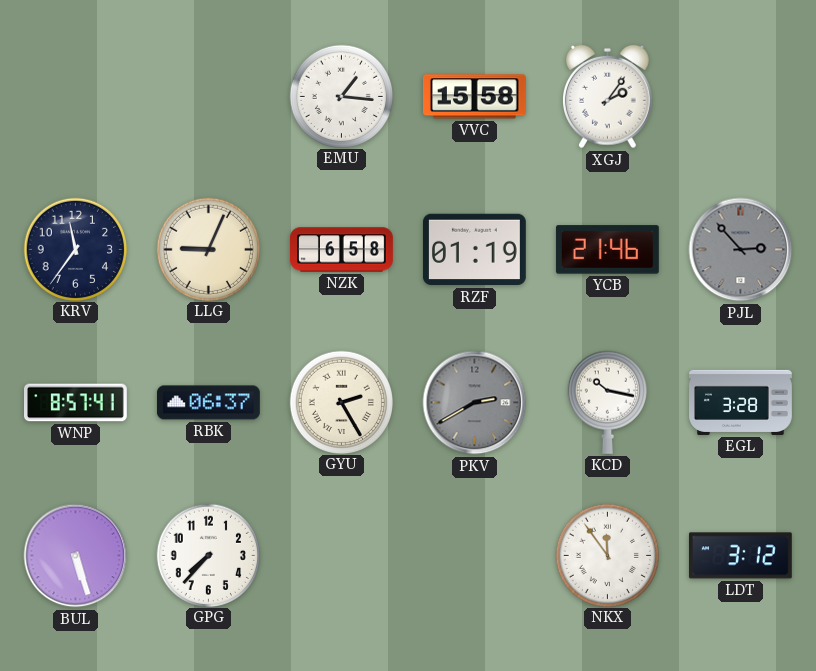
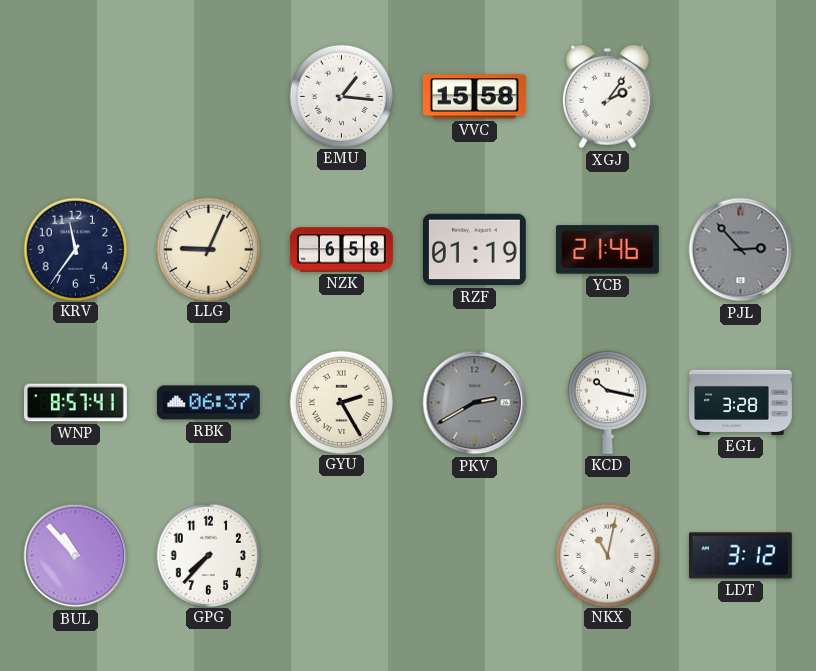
BUL: 5:27 -> 10:53 (76, 556)
NKX: 11:54 -> 11:02 (607, 555)
